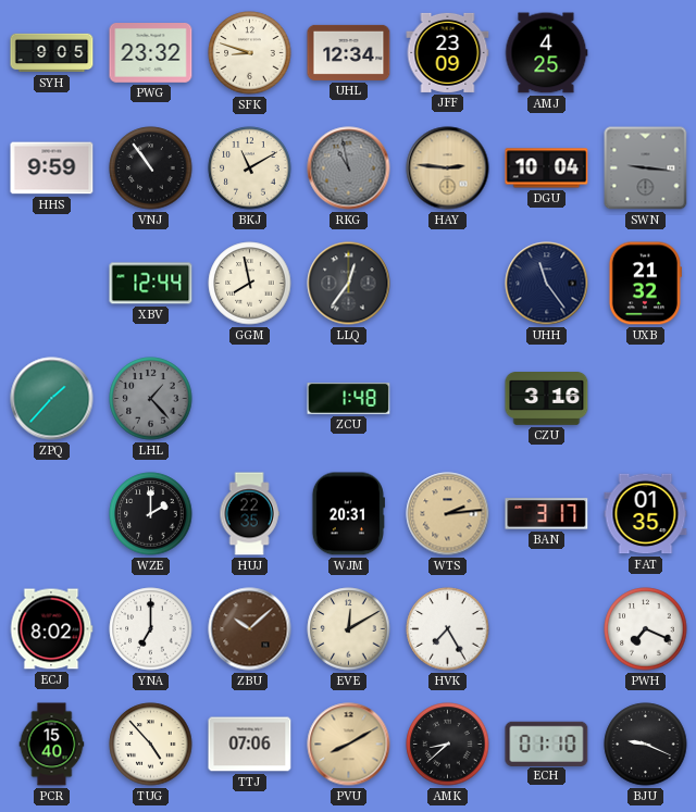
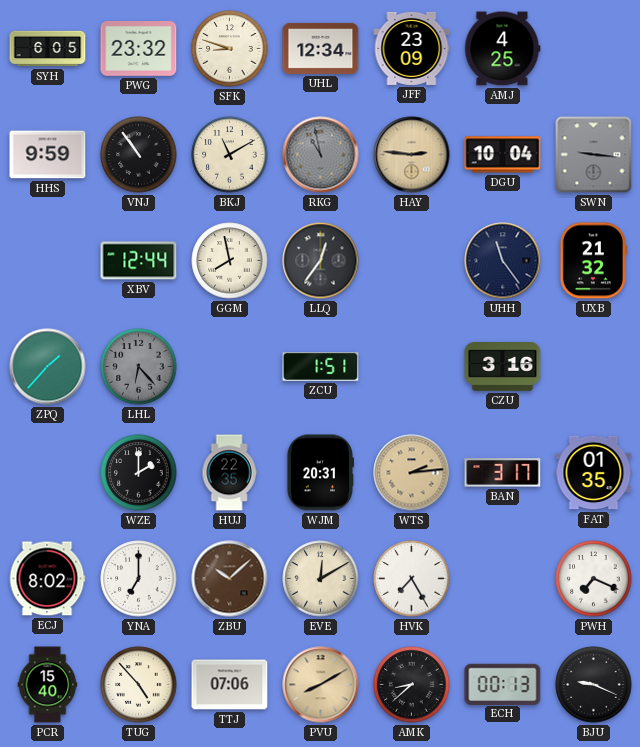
SYH: 9:05 -> 6:05 (48, 49)
LHL: 1:23 -> 6:23 (139, 367)
ZCU: 1:48 -> 1:51 (321, 367)
ECH: 01:10 -> 00:13 (503, 684)
